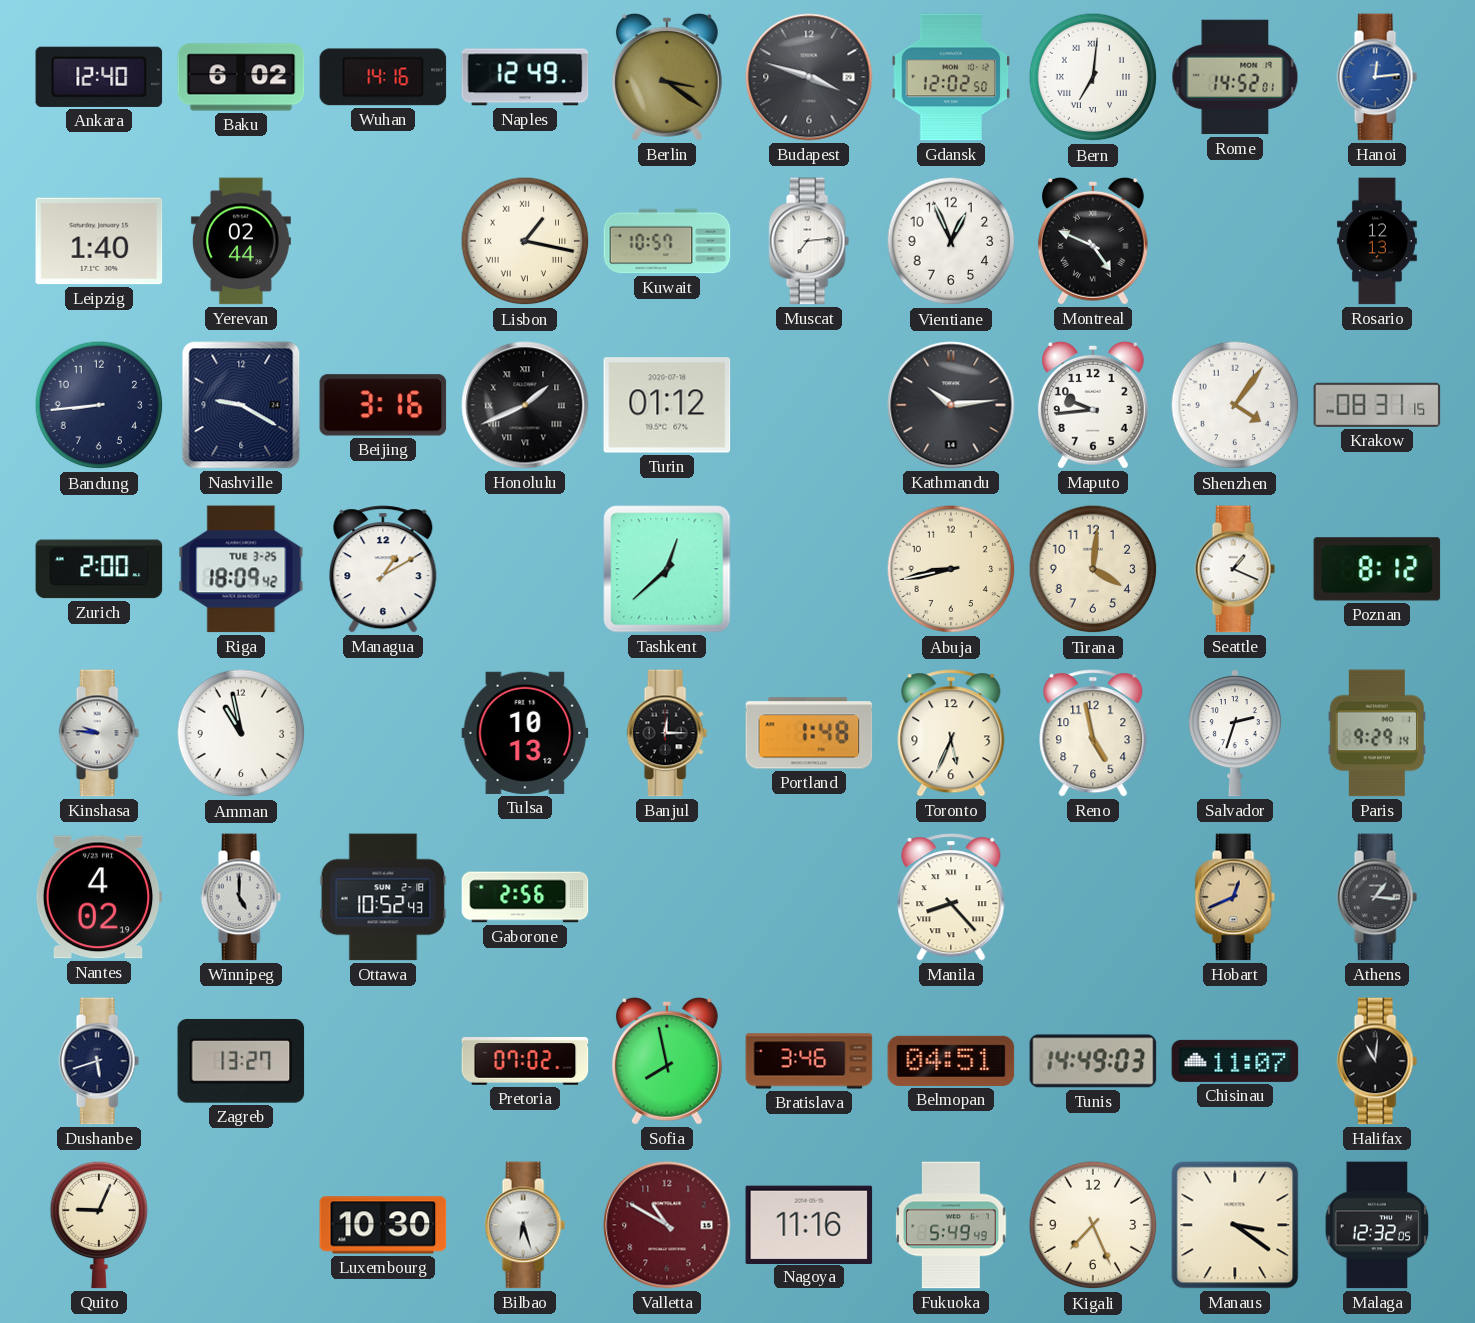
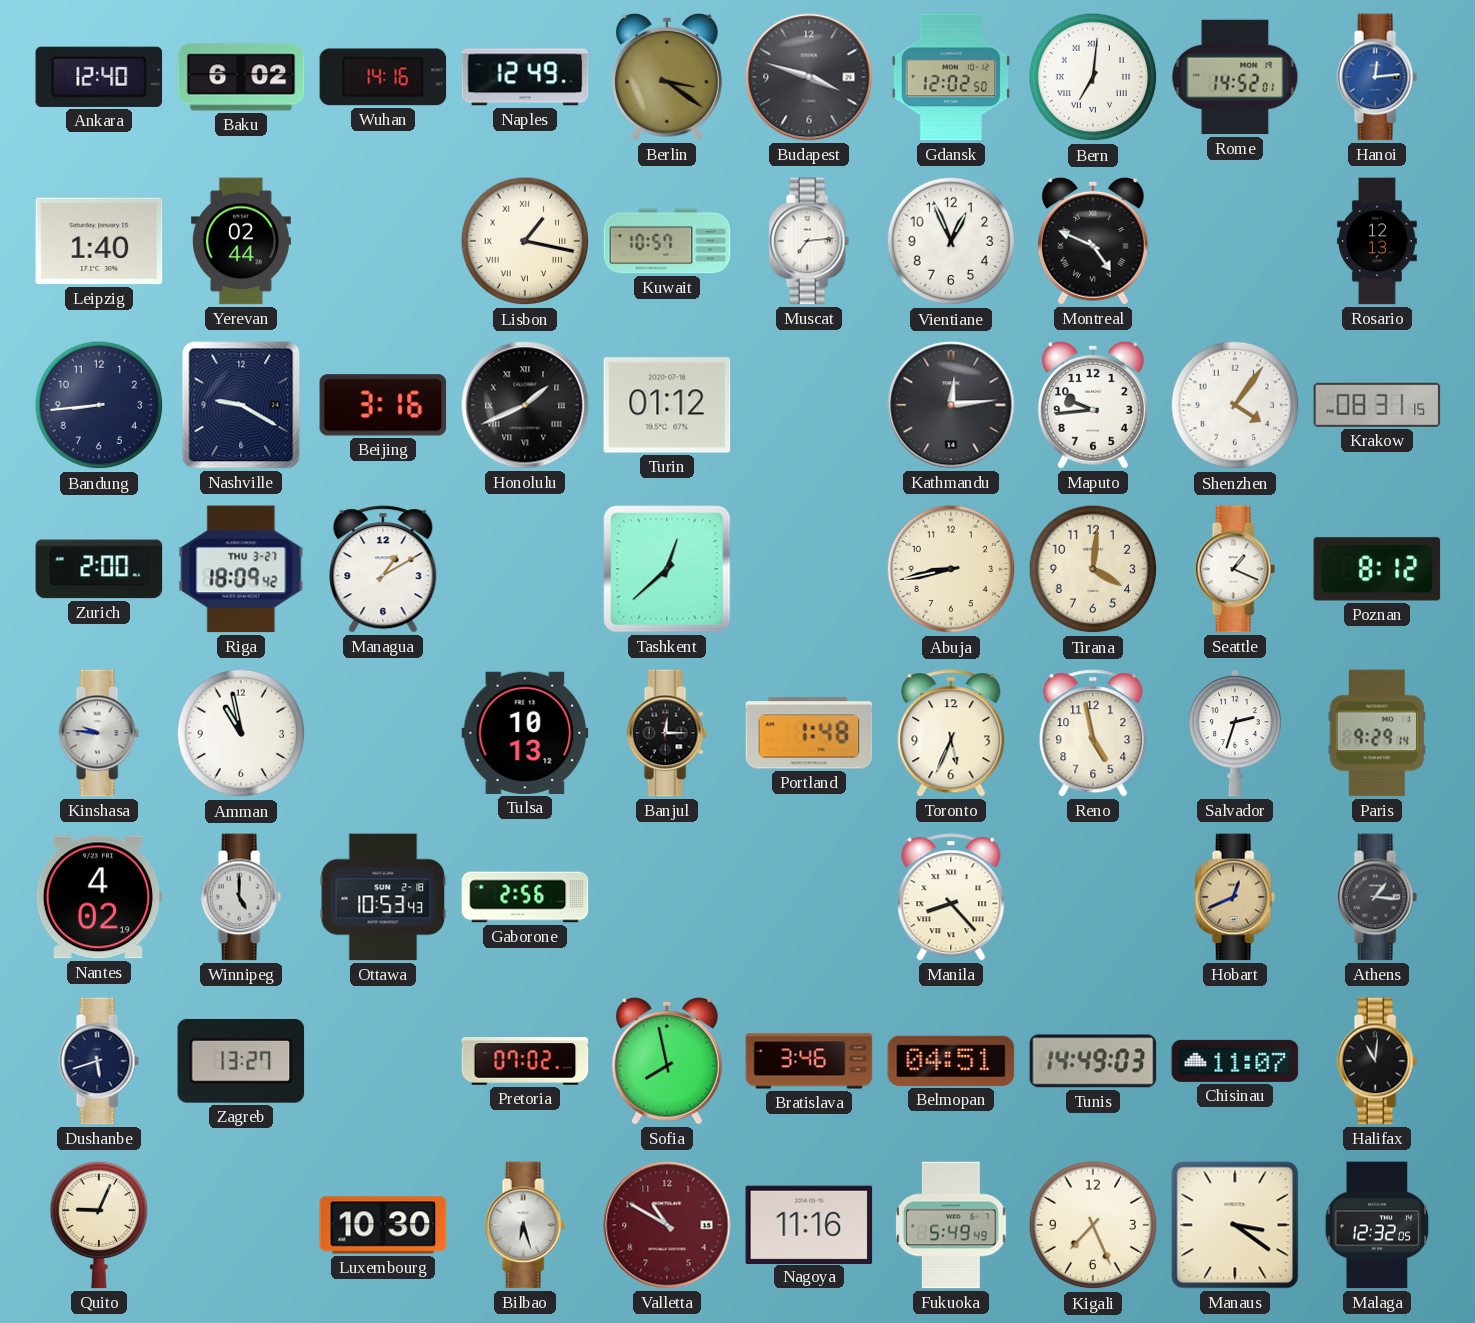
Kathmandu: 10:14 -> 12:14 (951, 405)
Riga date: TUE 3-25 -> THU 3-27 (241, 569)
Ottawa: 10:52 -> 10:53 (383, 897)
